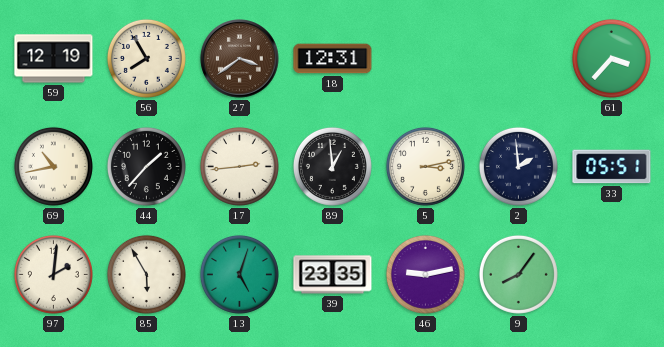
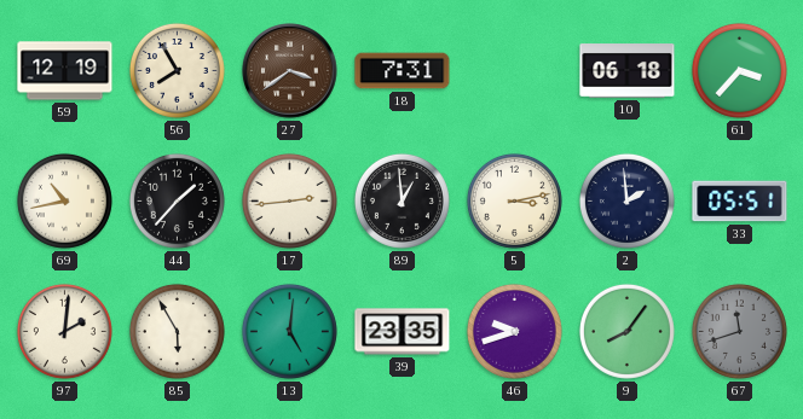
18: 12:31 -> 7:31 (403, 71)
10: none -> 06:18 (628, 71)
13: 5:03 -> 5:01 (289, 331)
46: 9:13 -> 9:42 (514, 331)
67: none -> 11:42 (739, 331)
